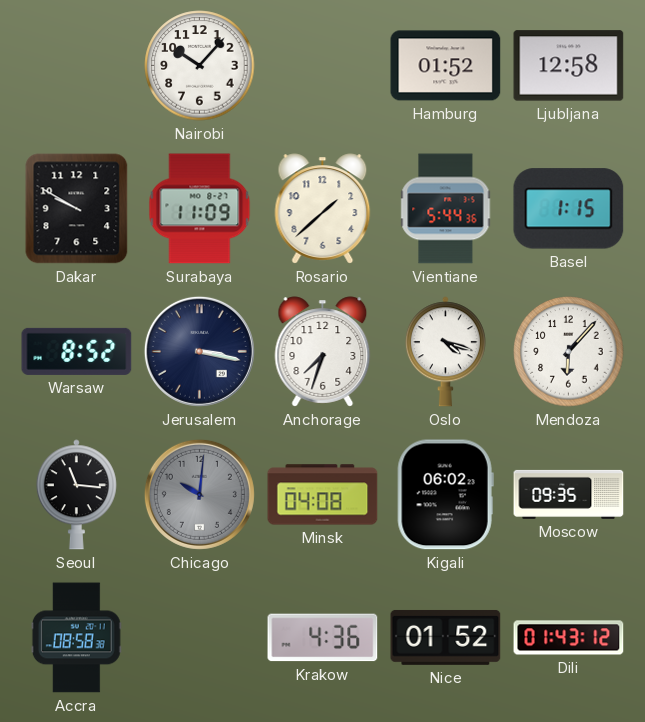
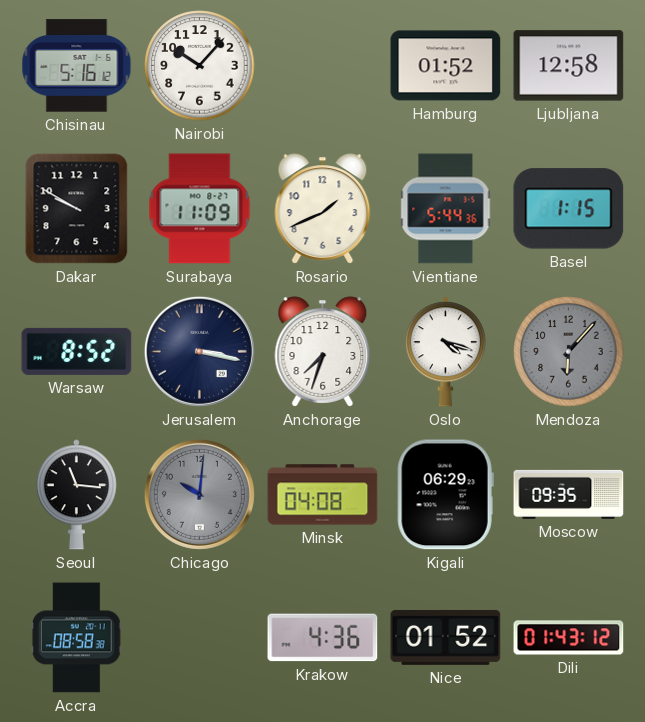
Chisinau: none -> 5:16 (77, 66)
Rosario: 1:38 -> 1:41 (323, 209)
Mendoza dial: white -> grey (569, 352)
Kigali: 06:02 -> 06:29 (445, 495)
